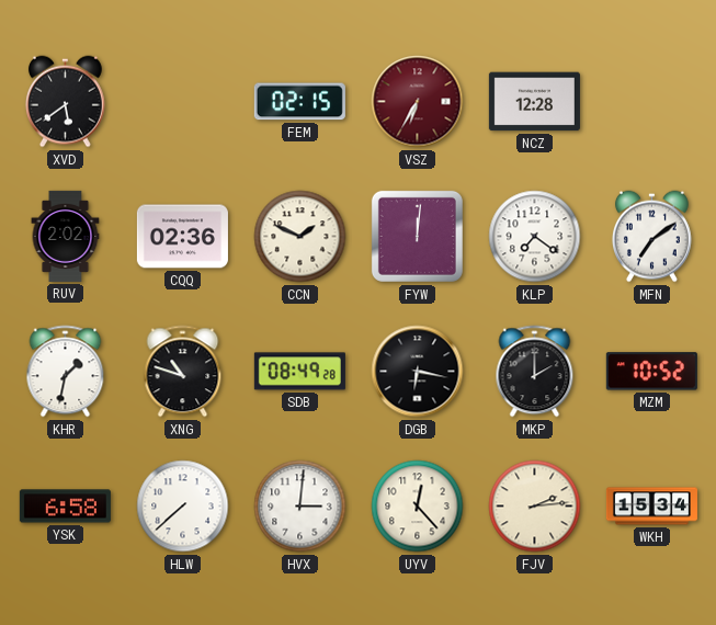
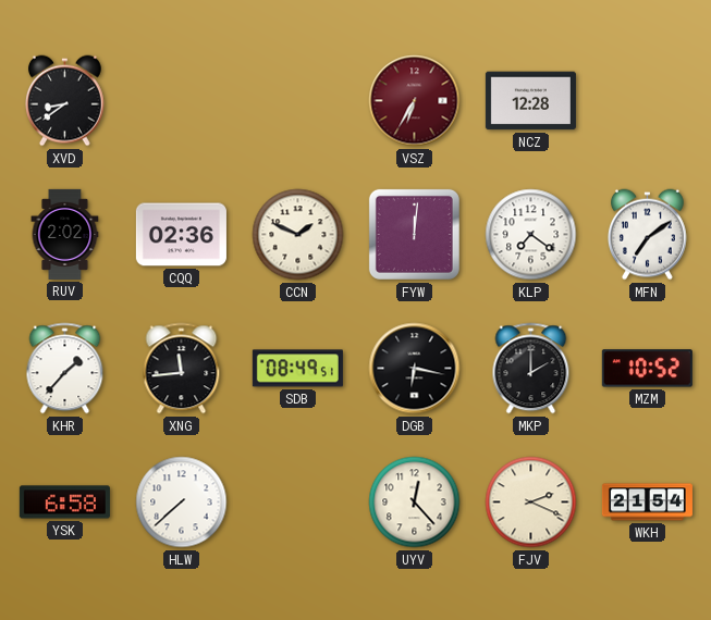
XVD: 5:39 -> 8:39 (64, 101)
FEM: 02:15 -> none (299, 102)
KHR: 1:32 -> 1:37 (65, 369)
XNG: 10:48 -> 11:44 (182, 369)
SDB: 08:49:28 -> 08:49:51 (297, 369)
HVX: 3:01 -> none (300, 507)
FJV: 2:14 -> 2:19 (531, 503)
WKH: 15:34 -> 21:54 (647, 503)
